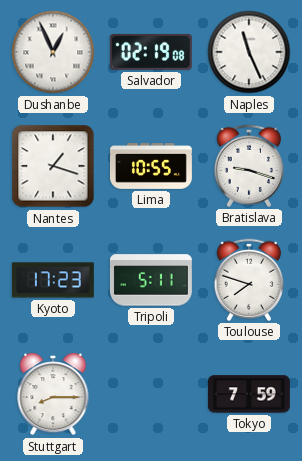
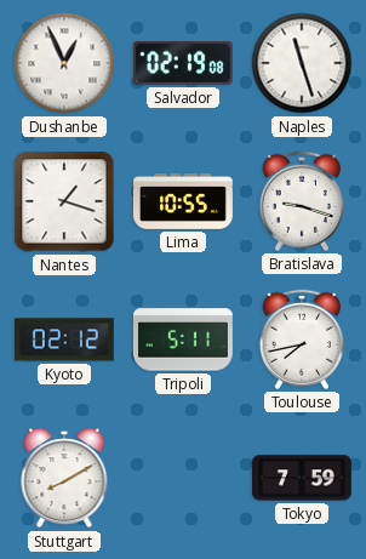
Naples: 11:26 -> 11:27 (302, 63)
Kyoto: 17:23 -> 02:12 (64, 340)
Toulouse: 7:48 -> 7:43 (301, 340)
Stuttgart: 8:15 -> 8:10 (64, 478)
